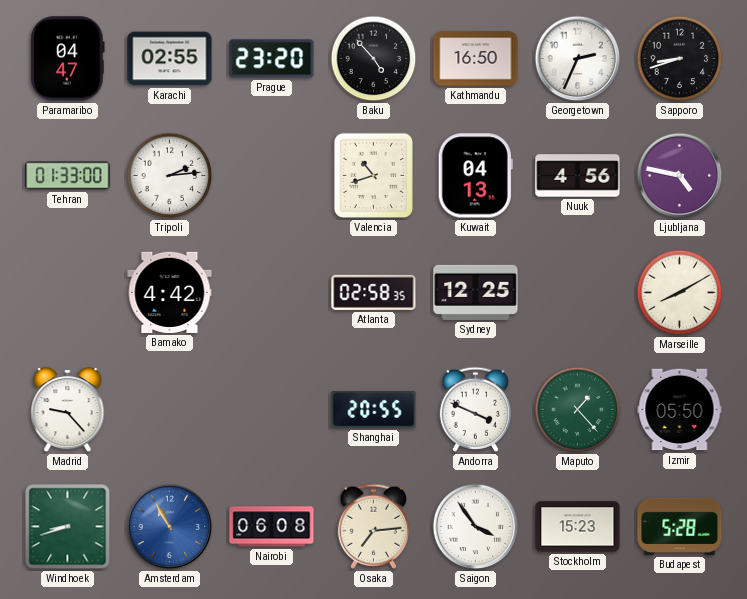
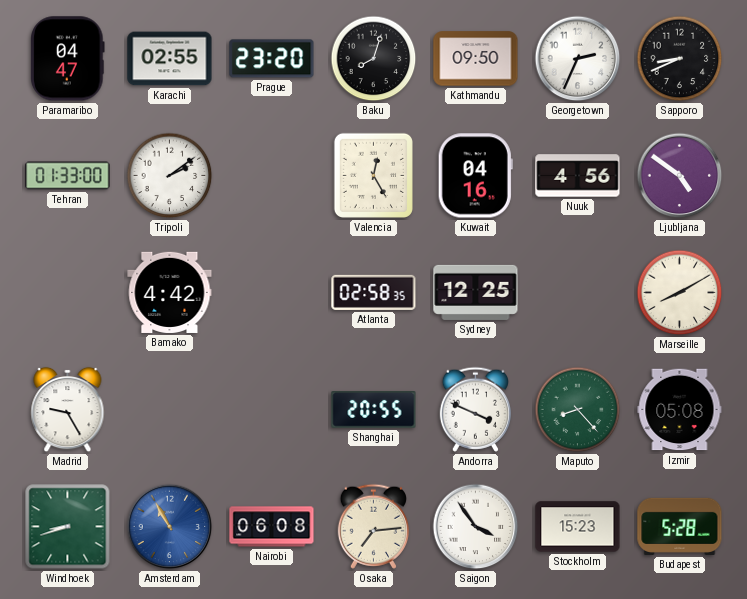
Baku: 4:53 -> 8:03 (374, 59)
Kathmandu: 16:50 -> 09:50 (476, 59)
Sapporo: 8:42 -> 8:41 (680, 59)
Tripoli: 2:14 -> 2:09 (170, 176)
Valencia: 10:42 -> 12:25 (373, 175)
Kuwait: 04:13 -> 04:16 (475, 176)
Ljubljana: 4:47 -> 4:51 (680, 176)
Madrid: 9:23 -> 9:25 (68, 410)
Maputo: 1:23 -> 8:23 (578, 410)
Izmir: 05:50 -> 05:08 (680, 410)
